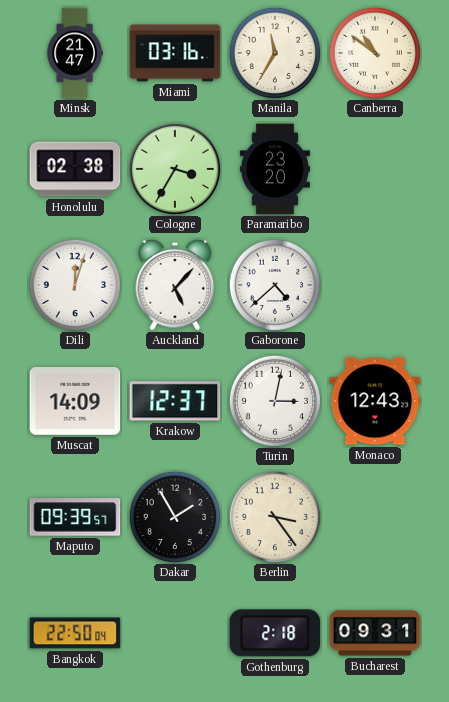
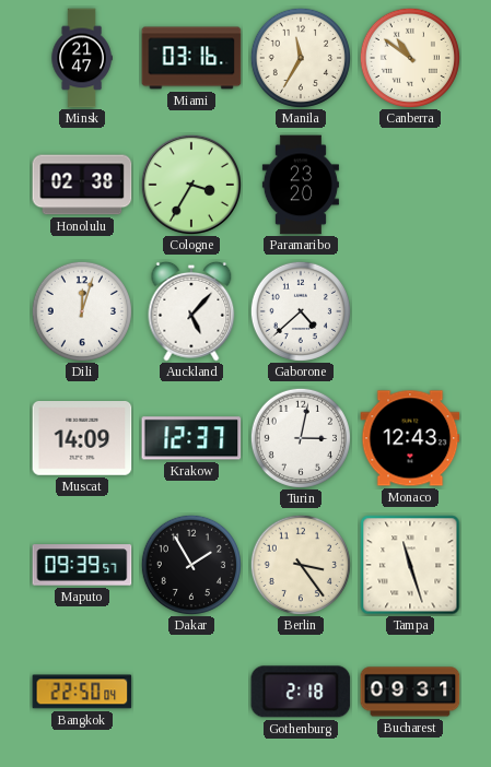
Tampa: none -> 11:27 (410, 565)
